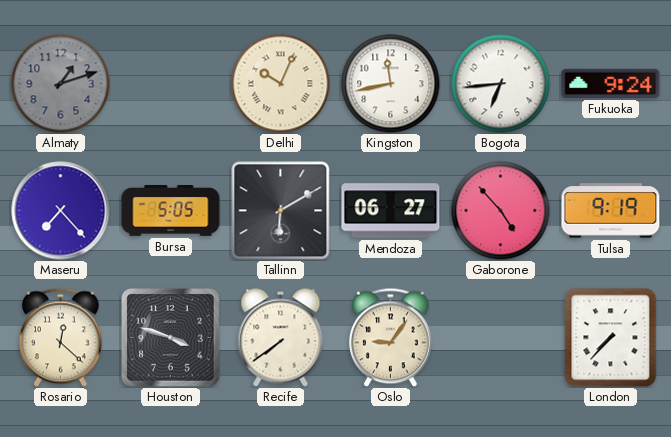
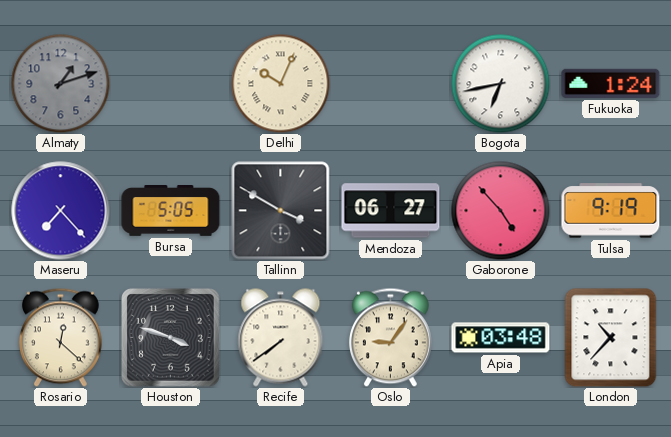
Kingston: 11:43 -> none (391, 84)
Bogota: 6:44 -> 6:43 (501, 84)
Fukuoka: 9:24 -> 1:24 (611, 83)
Tallinn: 6:10 -> 3:50 (281, 211)
Apia: none -> 03:48 (501, 338)
London: 7:37 -> 10:37 (611, 338)
